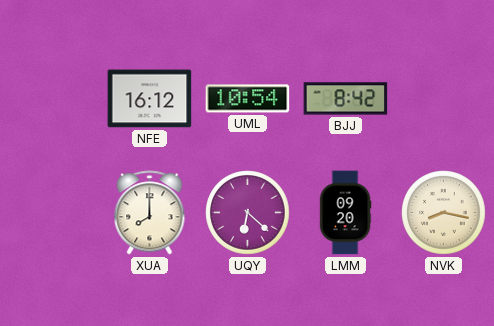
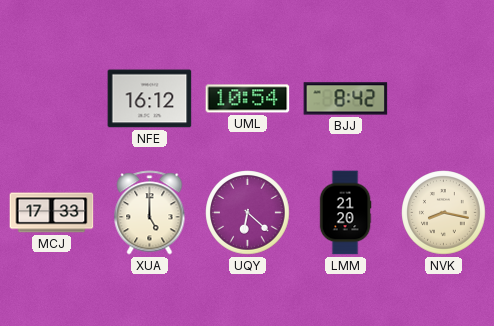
MCJ: none -> 17:33 (52, 213)
XUA: 8:00 -> 5:00 (150, 213)
LMM: 09:20 -> 21:20 (345, 213)
